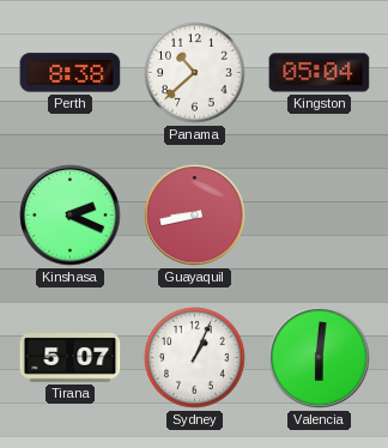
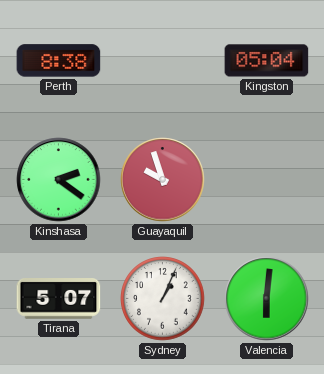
Panama: 10:38 -> none (195, 73)
Kinshasa: 2:19 -> 2:21 (59, 180)
Guayaquil: 8:43 -> 9:57 (163, 180)
